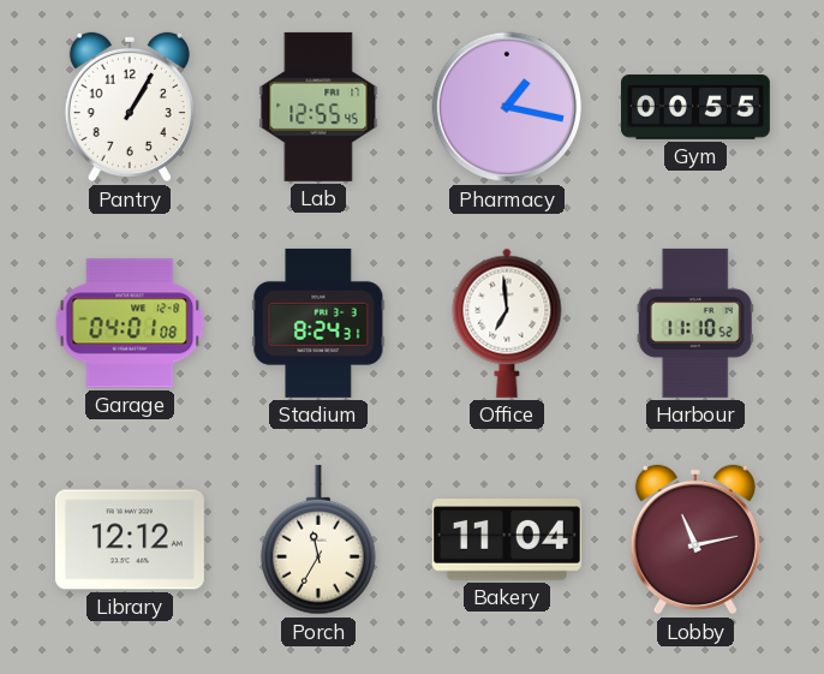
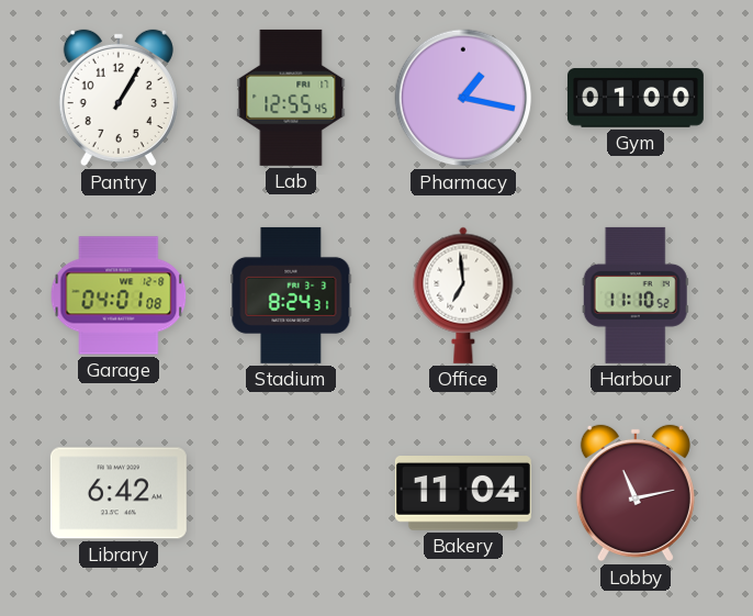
Gym: 00:55 -> 01:00 (636, 98)
Library: 12:12 -> 6:42 (119, 493)
Porch: 11:35 -> none (320, 539)
